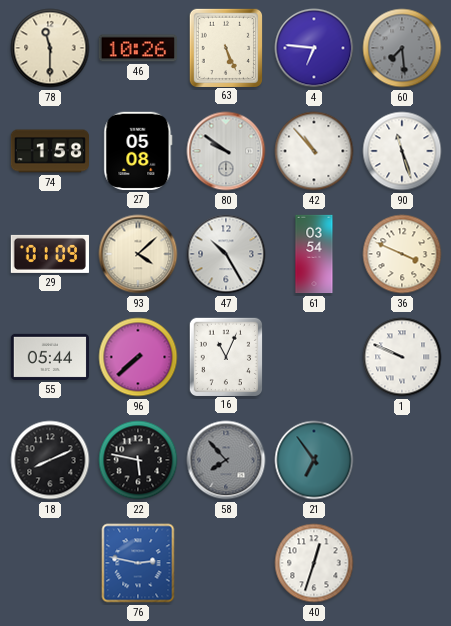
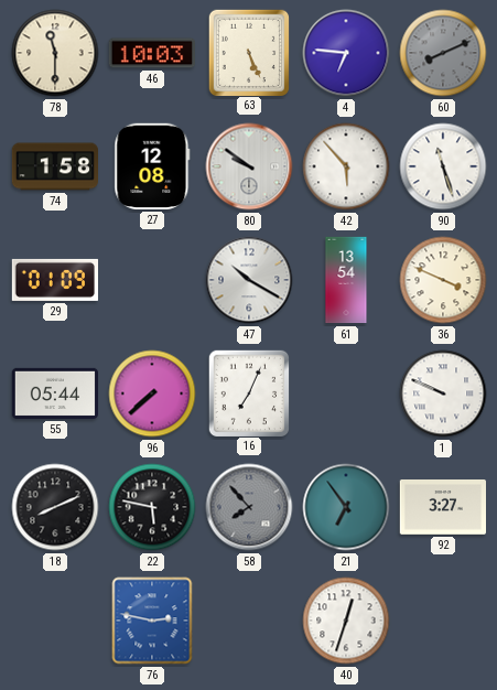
46: 10:26 -> 10:03 (151, 53)
60: 7:29 -> 8:11 (443, 53)
27: 05:08 -> 12:08 (152, 166)
42: 10:53 -> 5:53 (346, 166)
93: 4:08 -> none (138, 254)
47: 10:25 -> 10:20 (249, 280)
61: 03:54 -> 13:54 (346, 280)
16: 11:04 -> 7:04 (248, 392)
92: none -> 3:27 (442, 508)
